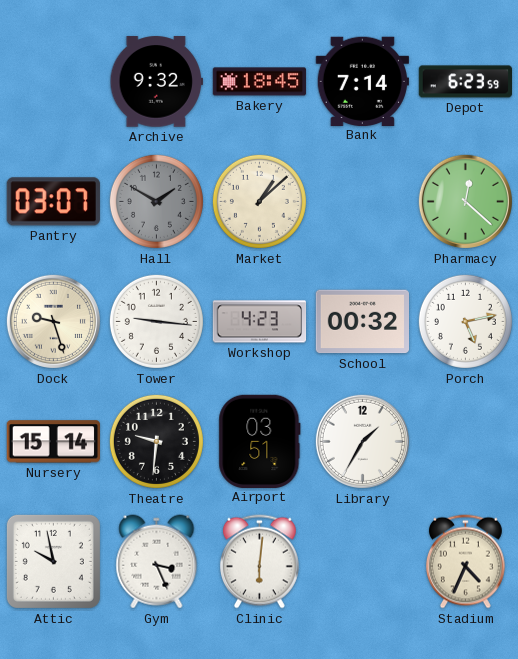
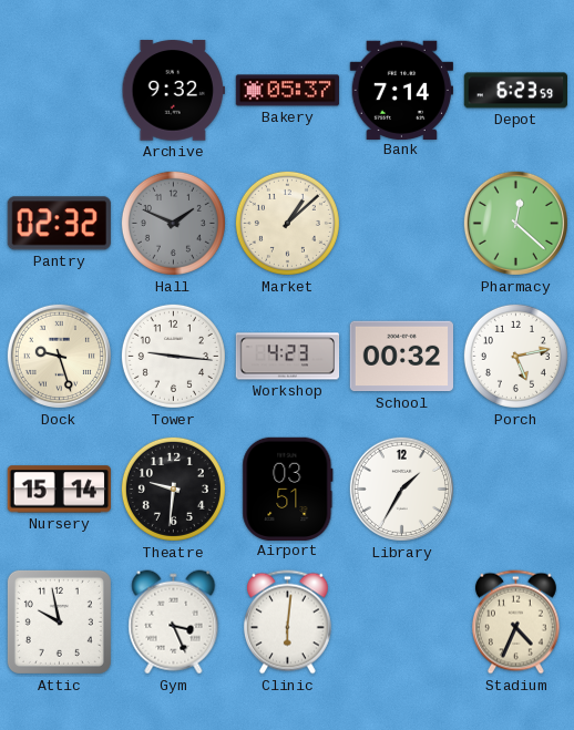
Bakery: 18:45 -> 05:37 (288, 91)
Pantry: 03:07 -> 02:32 (59, 224)
Hall: 1:50 -> 1:49 (173, 223)
